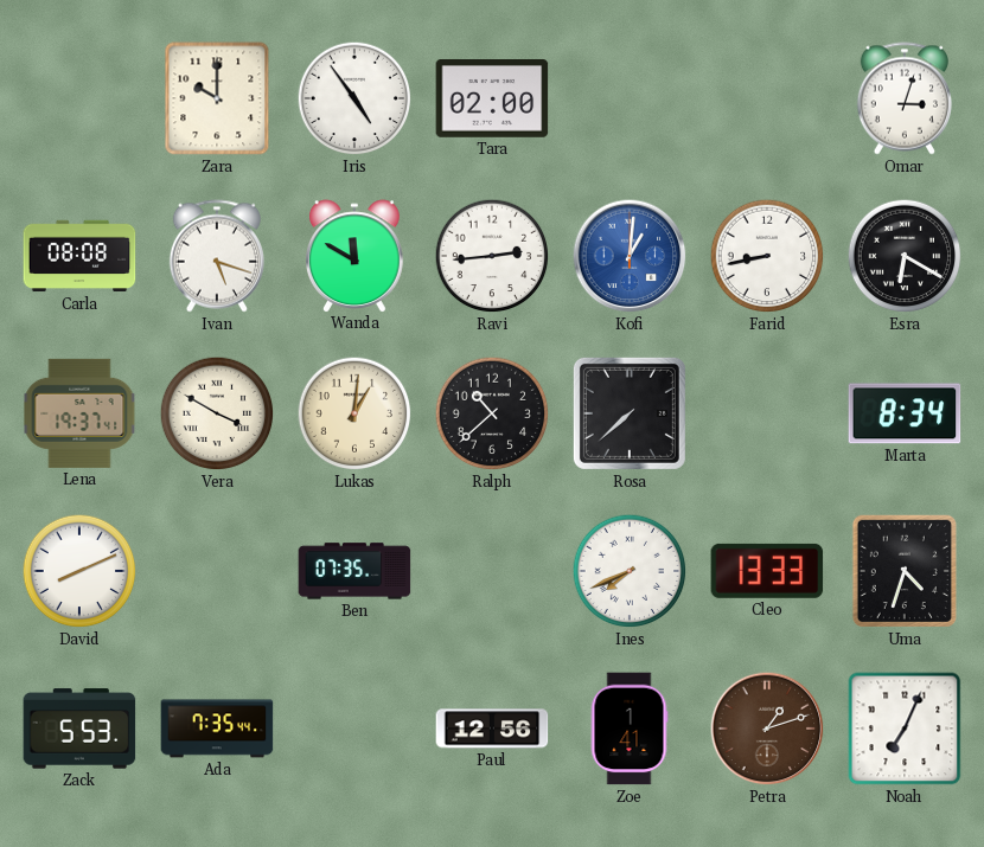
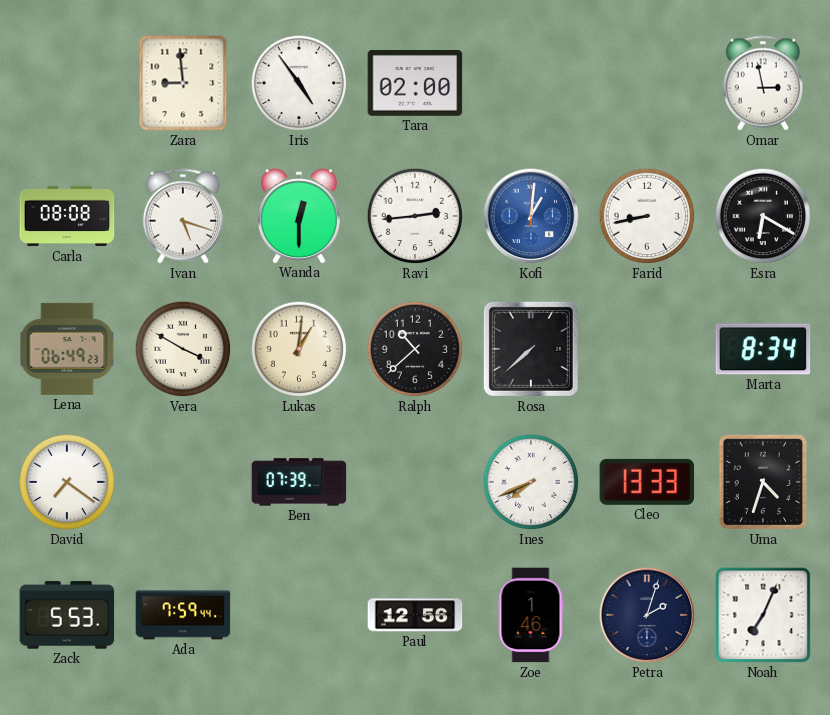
Zara: 10:00 -> 8:59 (183, 83)
Omar: 3:03 -> 2:58 (763, 83)
Wanda: 11:50 -> 12:30 (300, 216)
Lena: 19:37 -> 06:49 (67, 349)
David: 8:11 -> 7:21 (67, 482)
Ben: 07:35 -> 07:39 (299, 482)
Ada: 7:35 -> 7:59 (183, 615)
Zoe: 1:41 -> 1:46 (531, 615)
Petra: 1:12 -> 2:03 (647, 615)
Petra dial: brown -> navy (647, 615)
